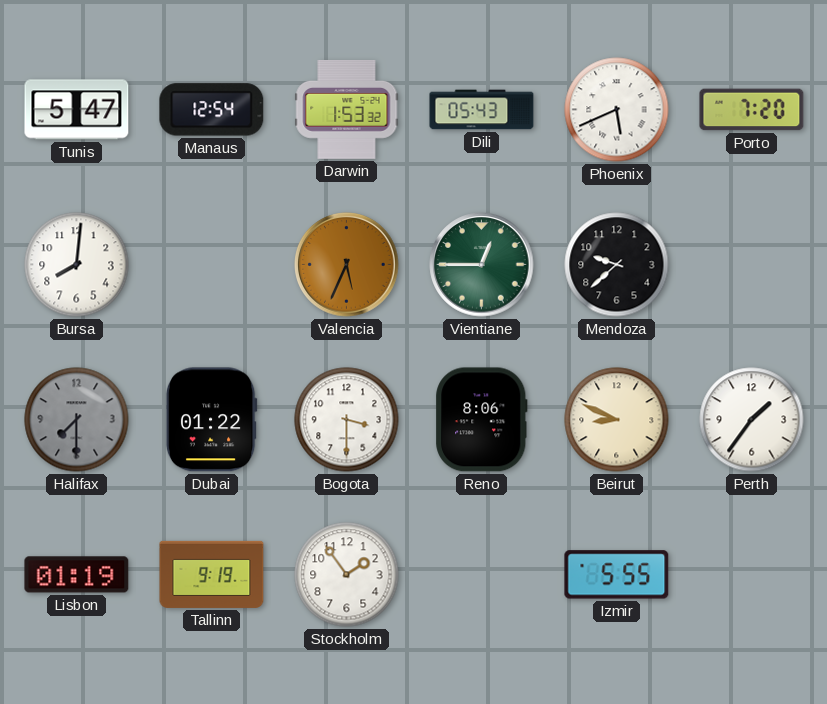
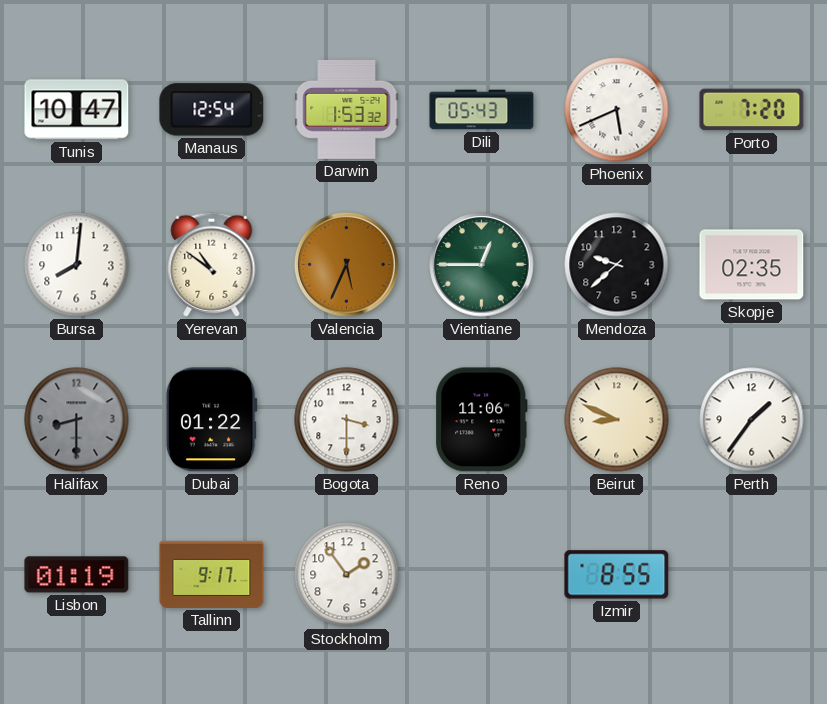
Tunis: 5:47 -> 10:47 (77, 110)
Yerevan: none -> 10:51 (212, 264)
Skopje: none -> 02:35 (752, 265)
Halifax: 7:30 -> 8:30 (77, 420)
Reno: 8:06 -> 11:06 (482, 420)
Tallinn: 9:19 -> 9:17 (212, 574)
Izmir: 5:55 -> 8:55 (617, 575)
